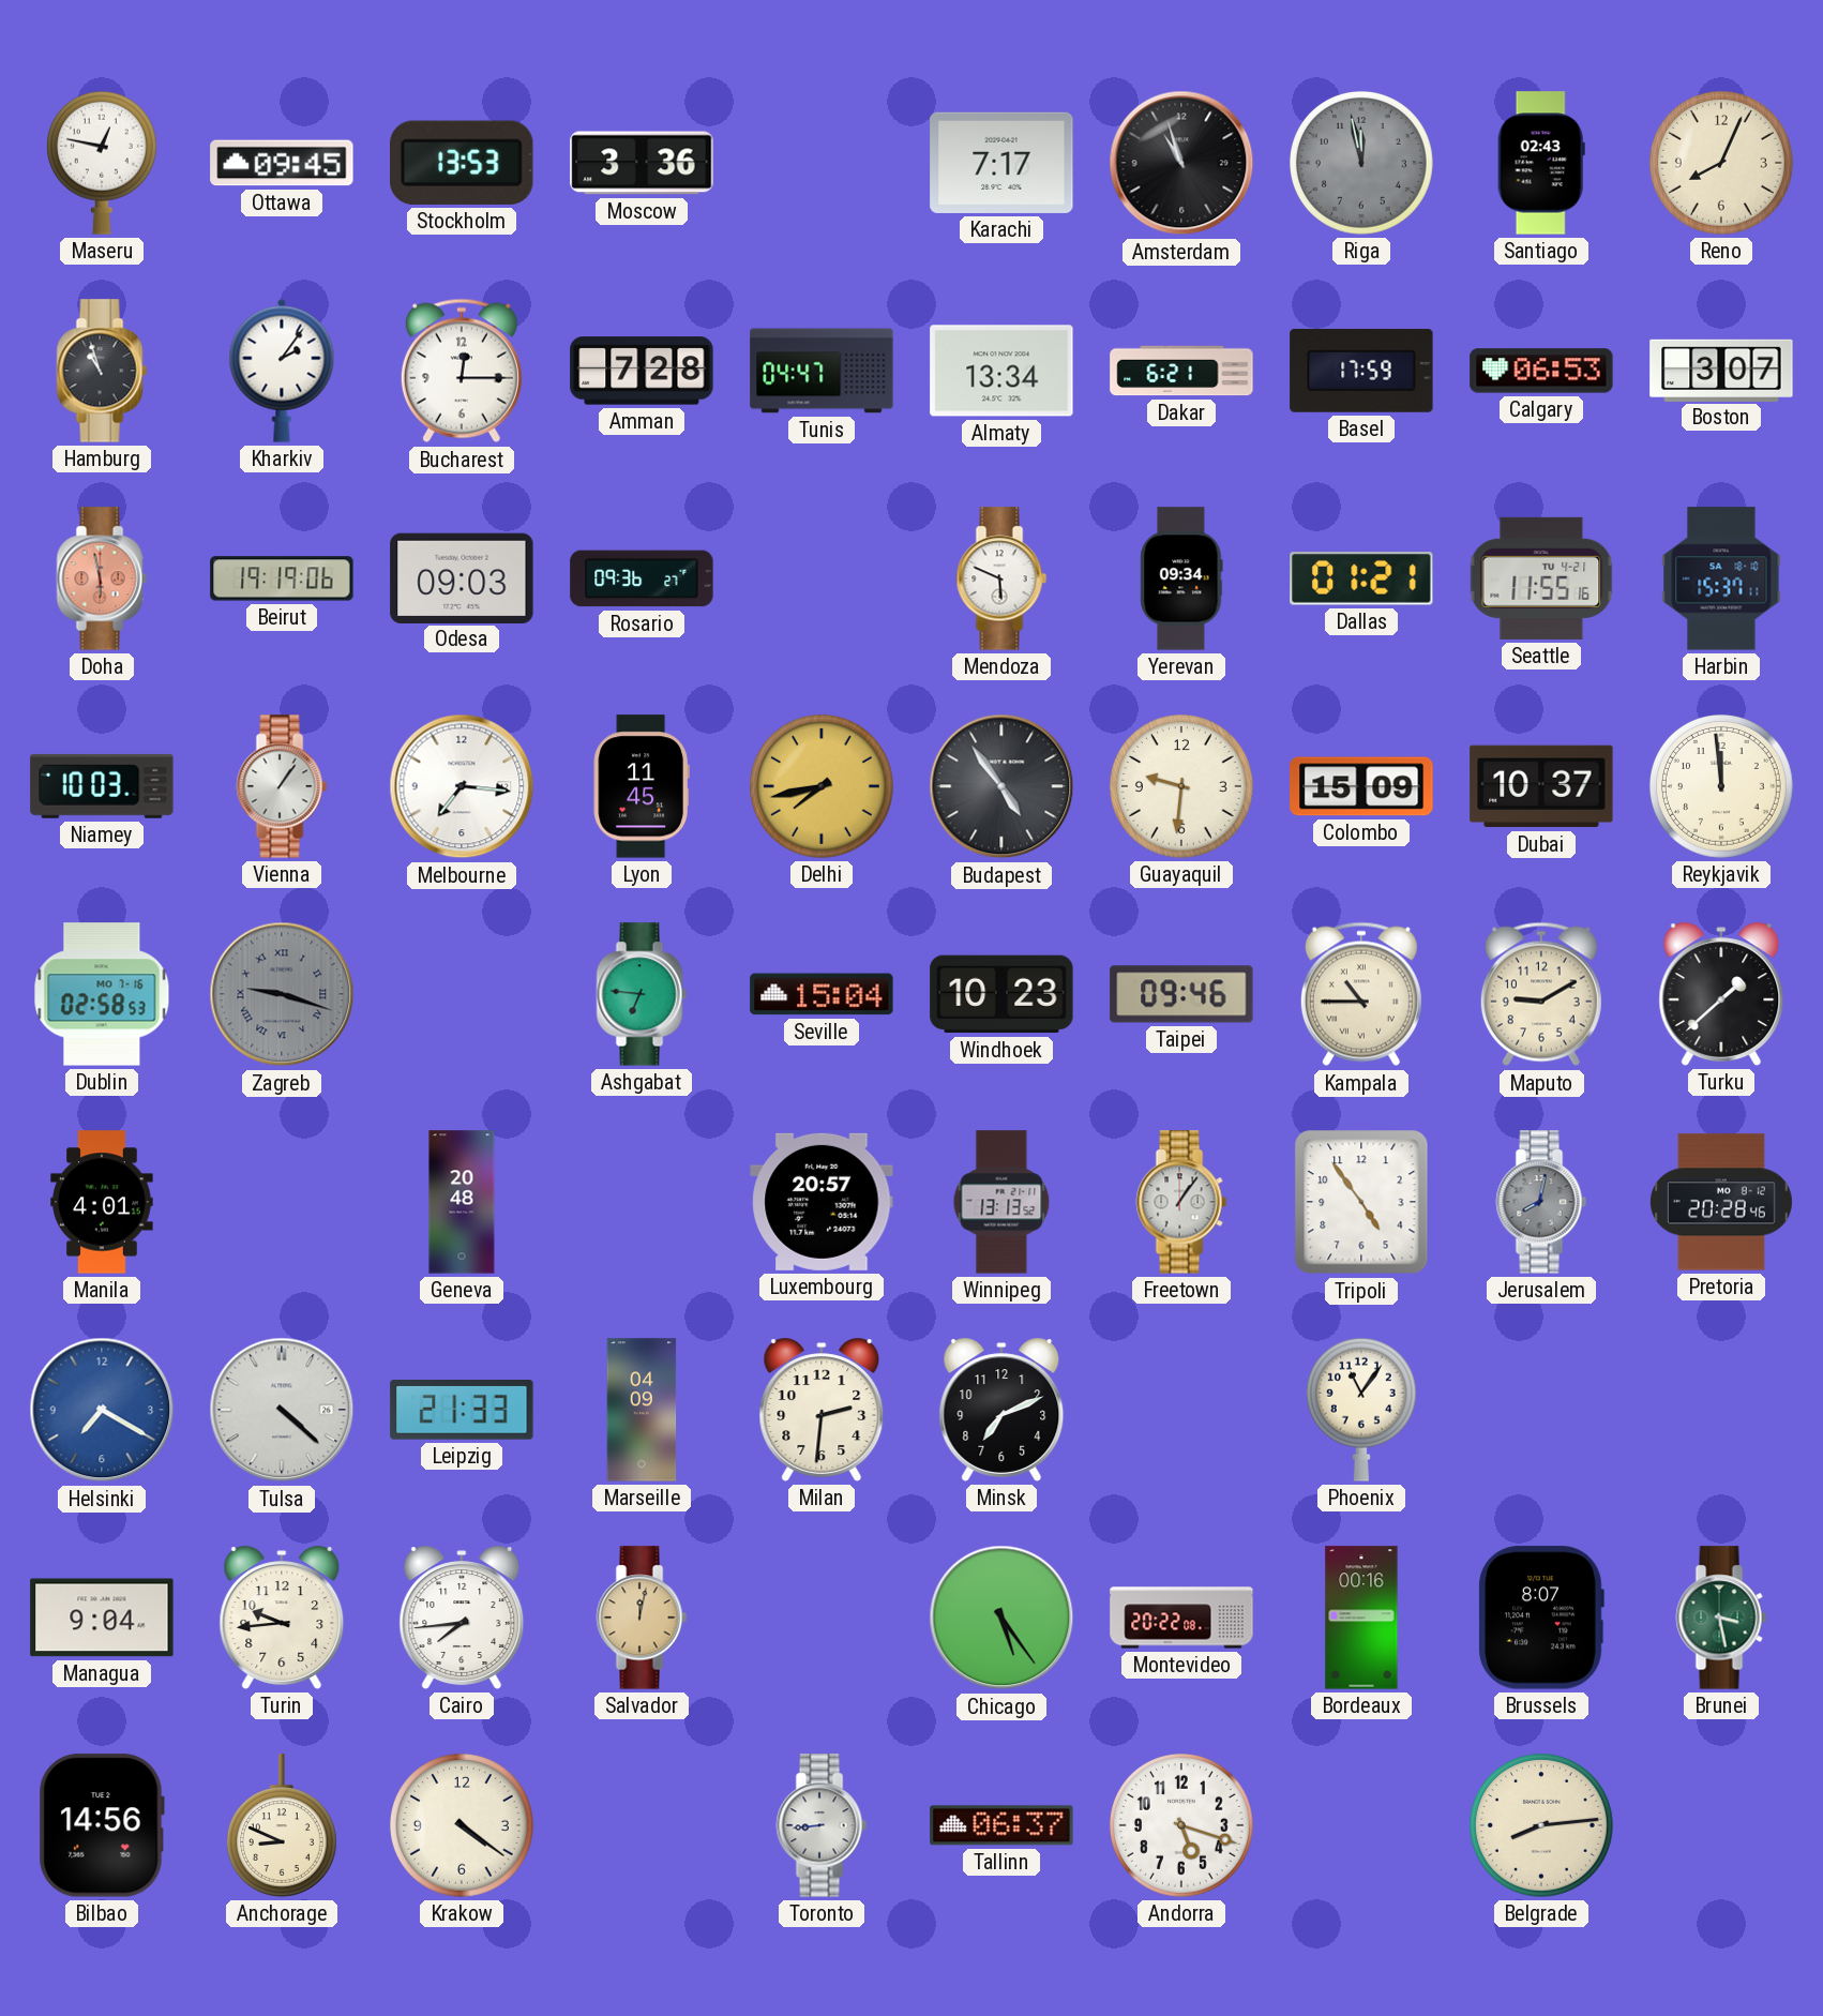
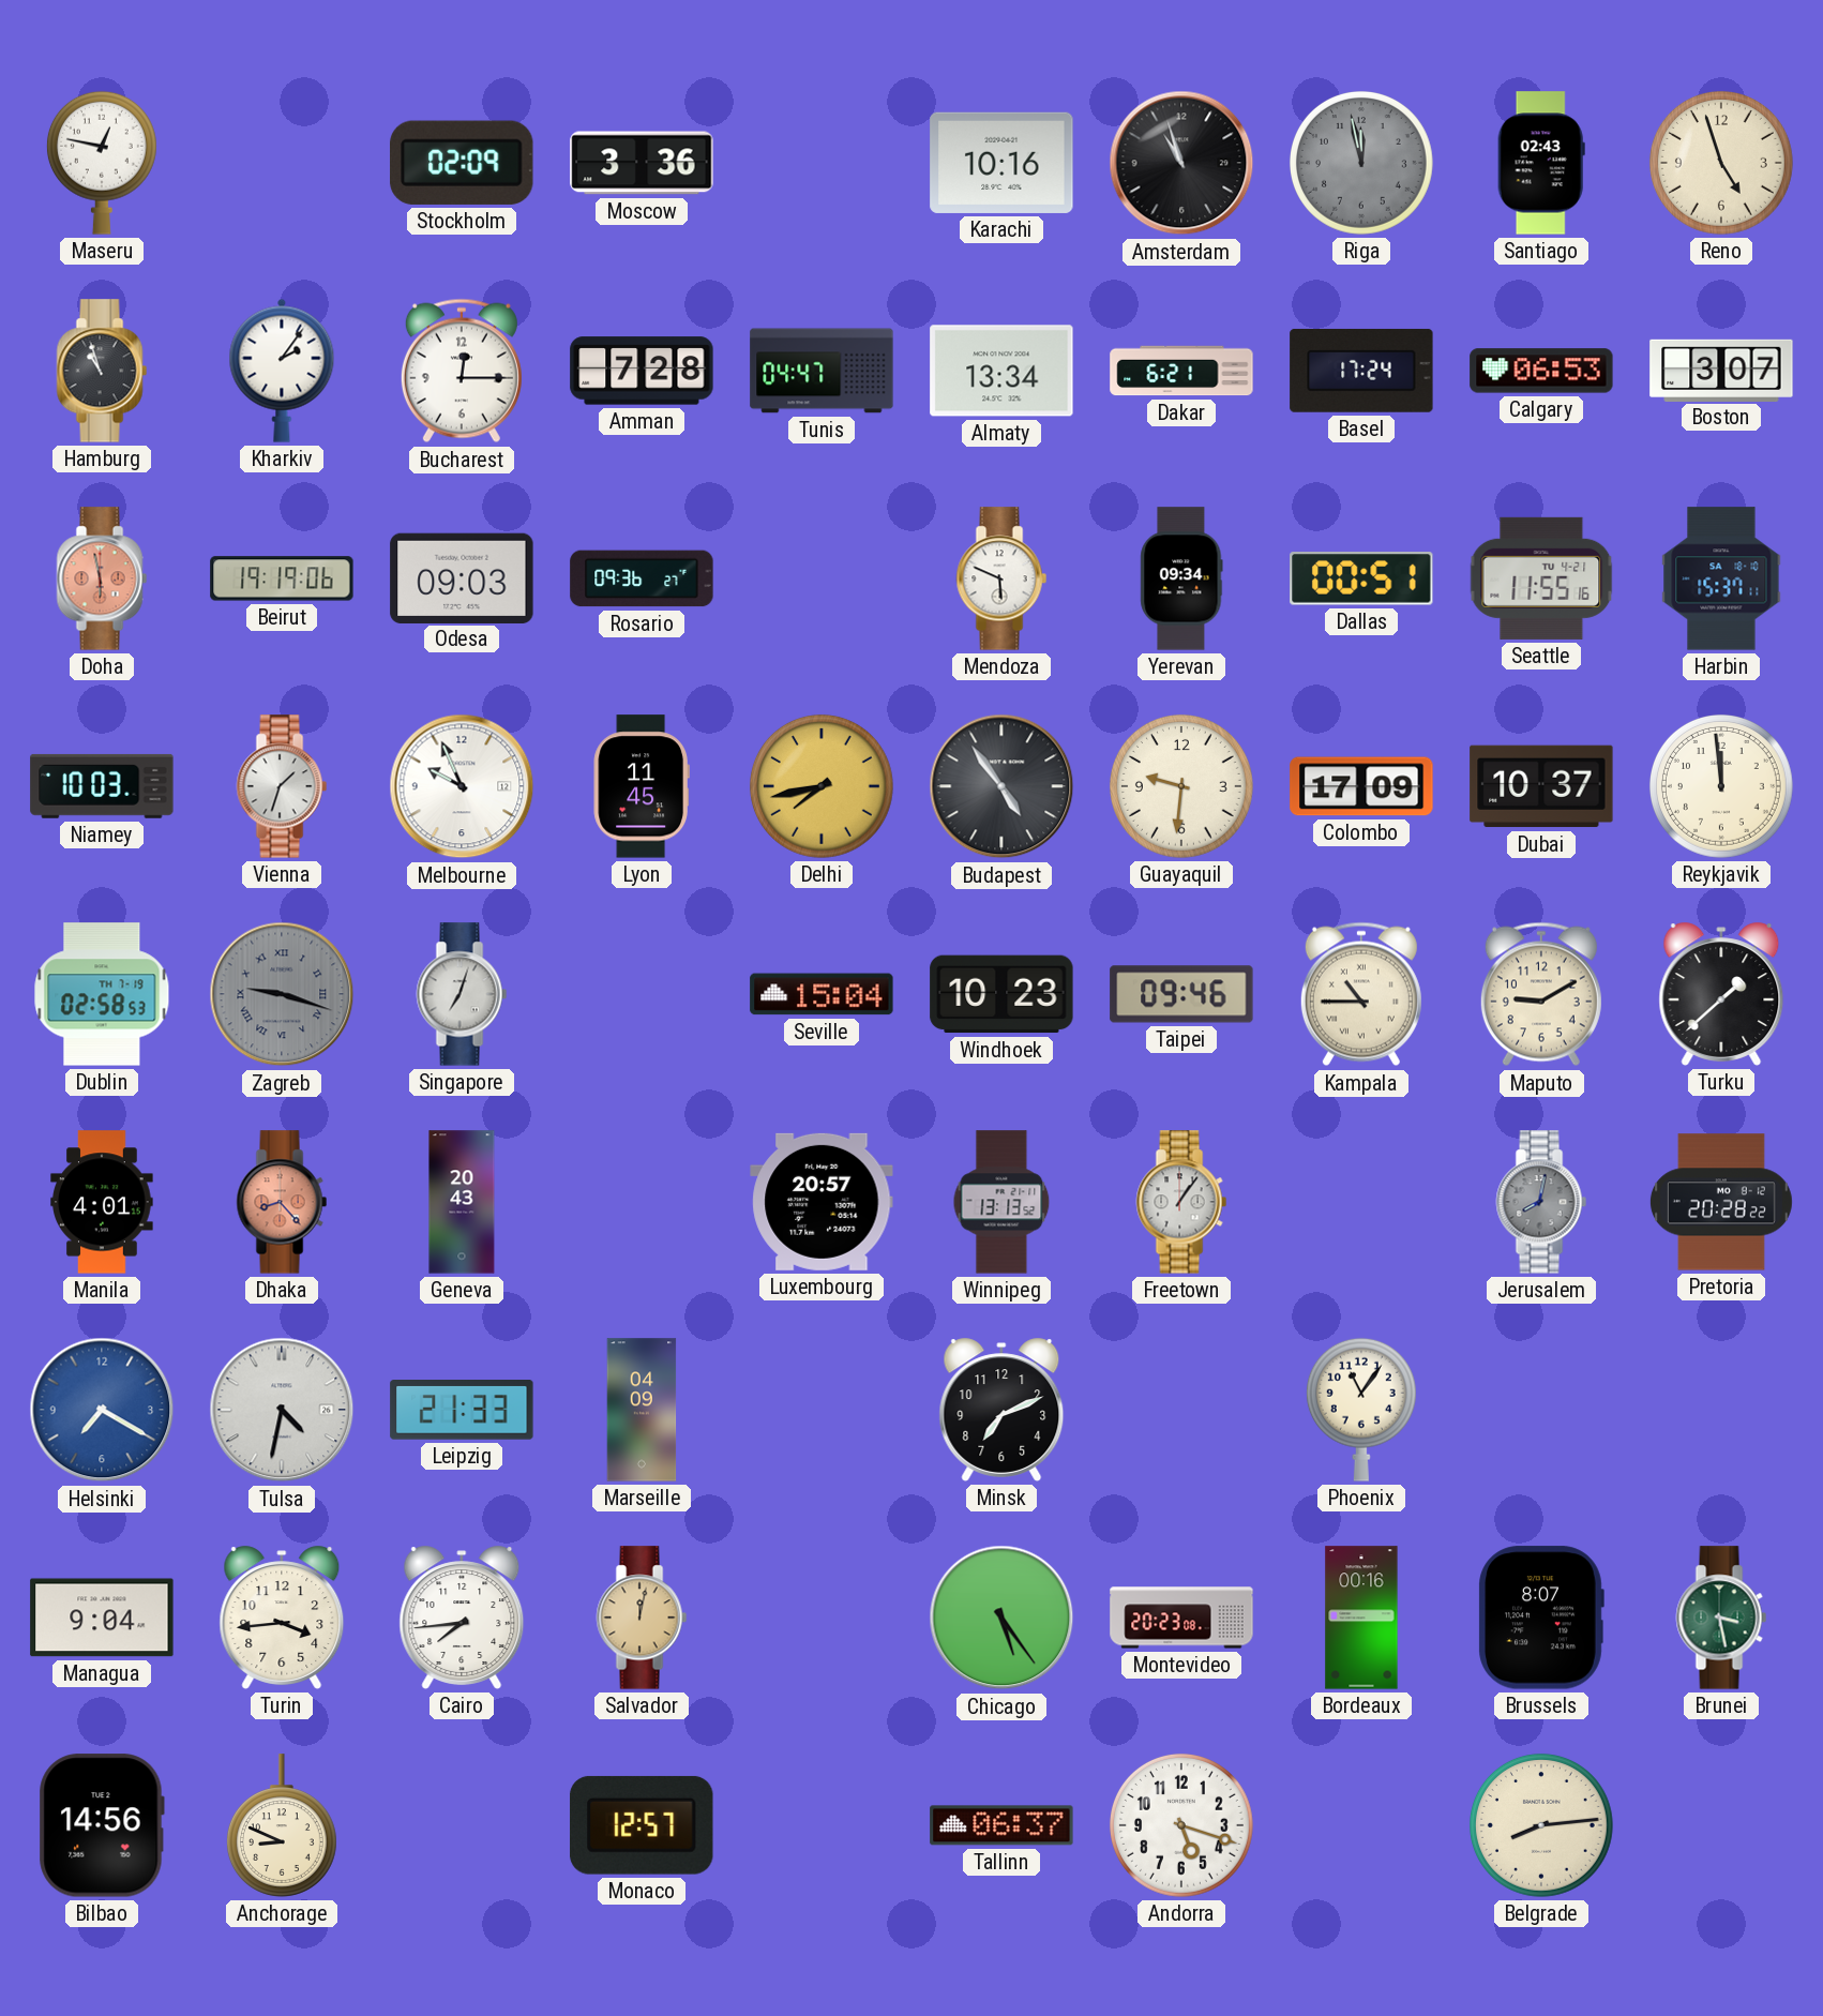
Ottawa: 09:45 -> none (282, 163)
Stockholm: 13:53 -> 02:09 (462, 163)
Karachi: 7:17 -> 10:16 (1001, 163)
Reno: 8:04 -> 4:57 (1721, 163)
Basel: 17:59 -> 17:24 (1361, 371)
Dallas: 01:21 -> 00:51 (1361, 578)
Vienna: 1:06 -> 1:33 (282, 786)
Melbourne: 7:16 -> 9:56 (462, 786)
Colombo: 15:09 -> 17:09 (1361, 786)
Dublin date: MO 7-16 -> TH 7-19 (102, 994)
Singapore: none -> 7:03 (462, 994)
Ashgabat: 6:46 -> none (642, 994)
Dhaka: none -> 8:23 (282, 1202)
Geneva: 20:48 -> 20:43 (462, 1202)
Tripoli: 4:54 -> none (1361, 1202)
Pretoria: 20:28:46 -> 20:28:22 (1721, 1202)
Tulsa: 4:22 -> 4:32 (282, 1410)
Milan: 2:31 -> none (822, 1410)
Turin: 9:44 -> 3:44 (282, 1618)
Montevideo: 20:22 -> 20:23 (1181, 1618)
Krakow: 4:21 -> none (462, 1825)
Monaco: none -> 12:57 (642, 1825)
Toronto: 8:44 -> none (822, 1825)
